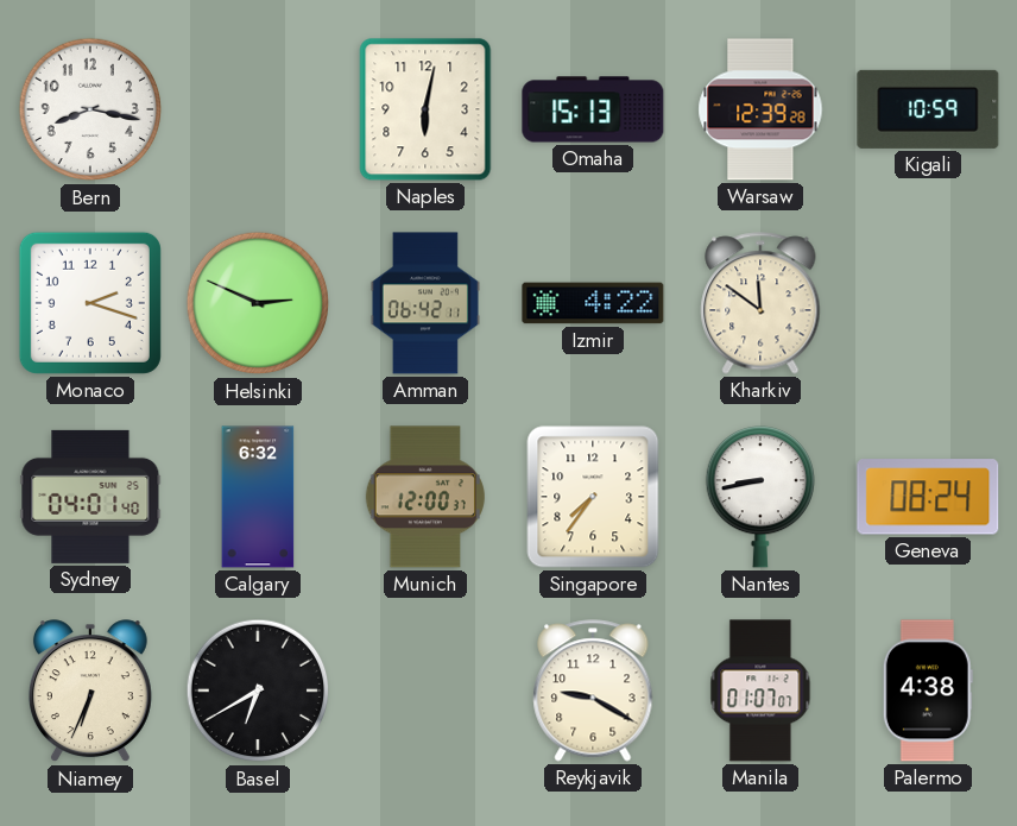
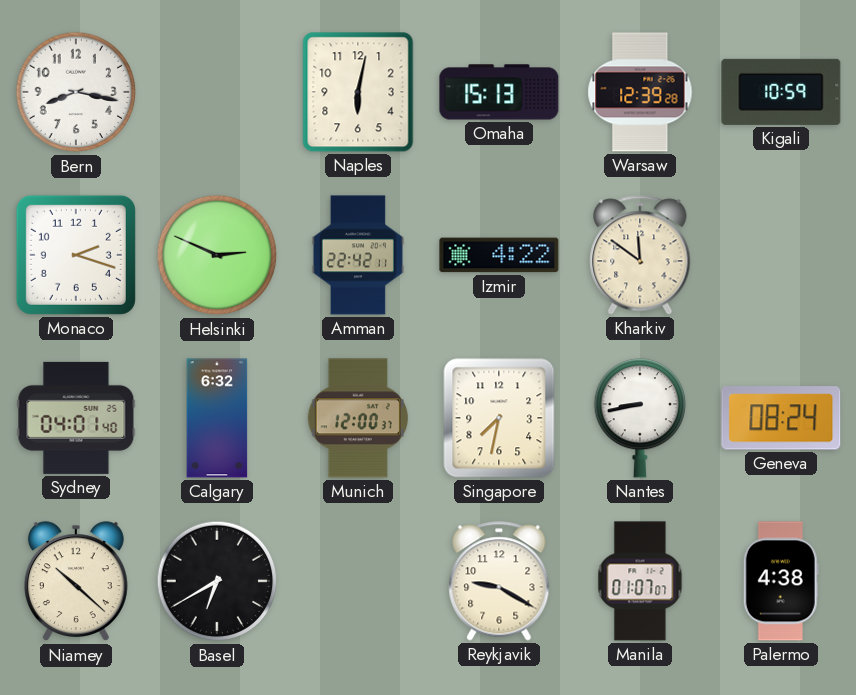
Amman: 06:42 -> 22:42 (358, 255)
Singapore: 7:36 -> 7:32 (499, 418)
Niamey: 6:34 -> 10:22 (76, 582)
